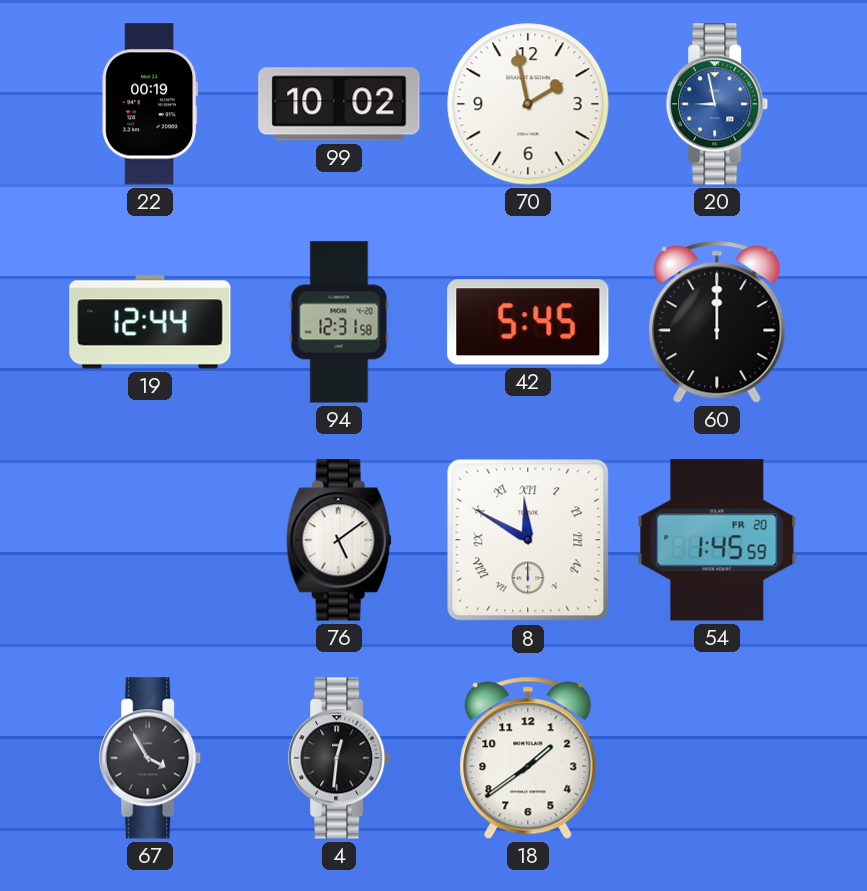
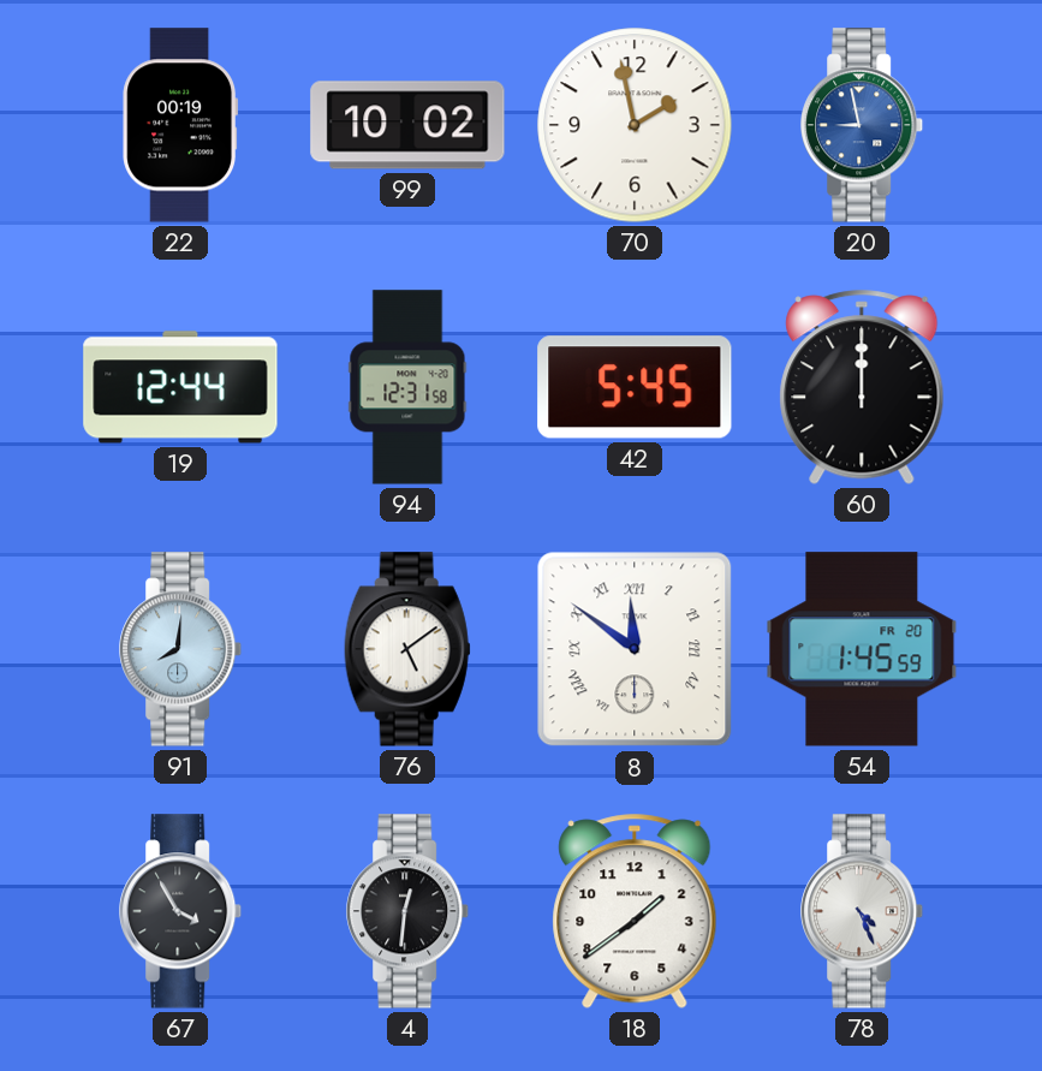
91: none -> 8:01 (181, 649)
8: 11:50 -> 11:51 (635, 649)
78: none -> 4:26 (863, 911)
